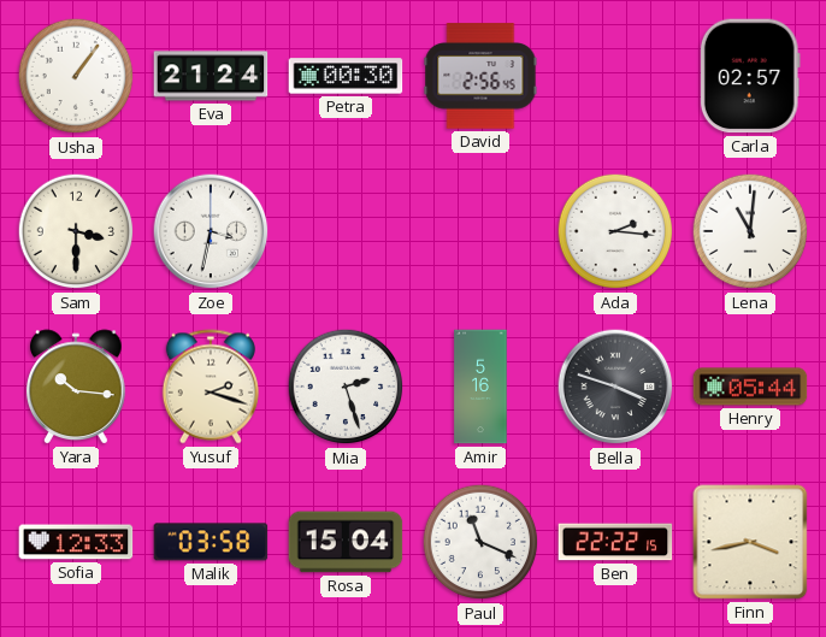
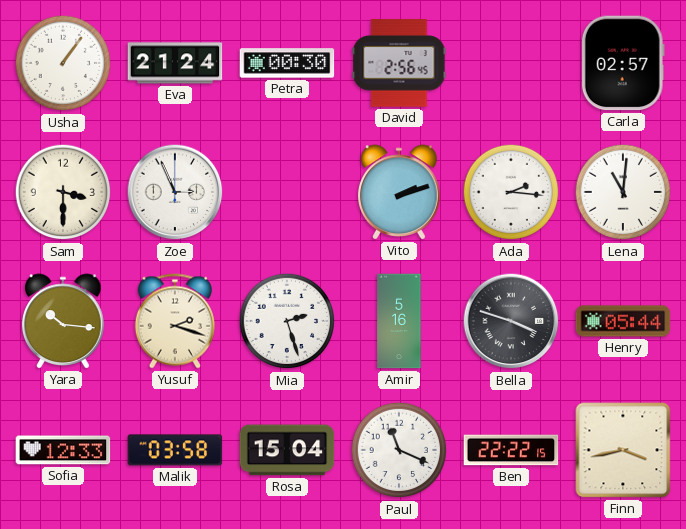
Zoe: 3:32 -> 2:56 (175, 192)
Vito: none -> 2:12 (400, 192)
